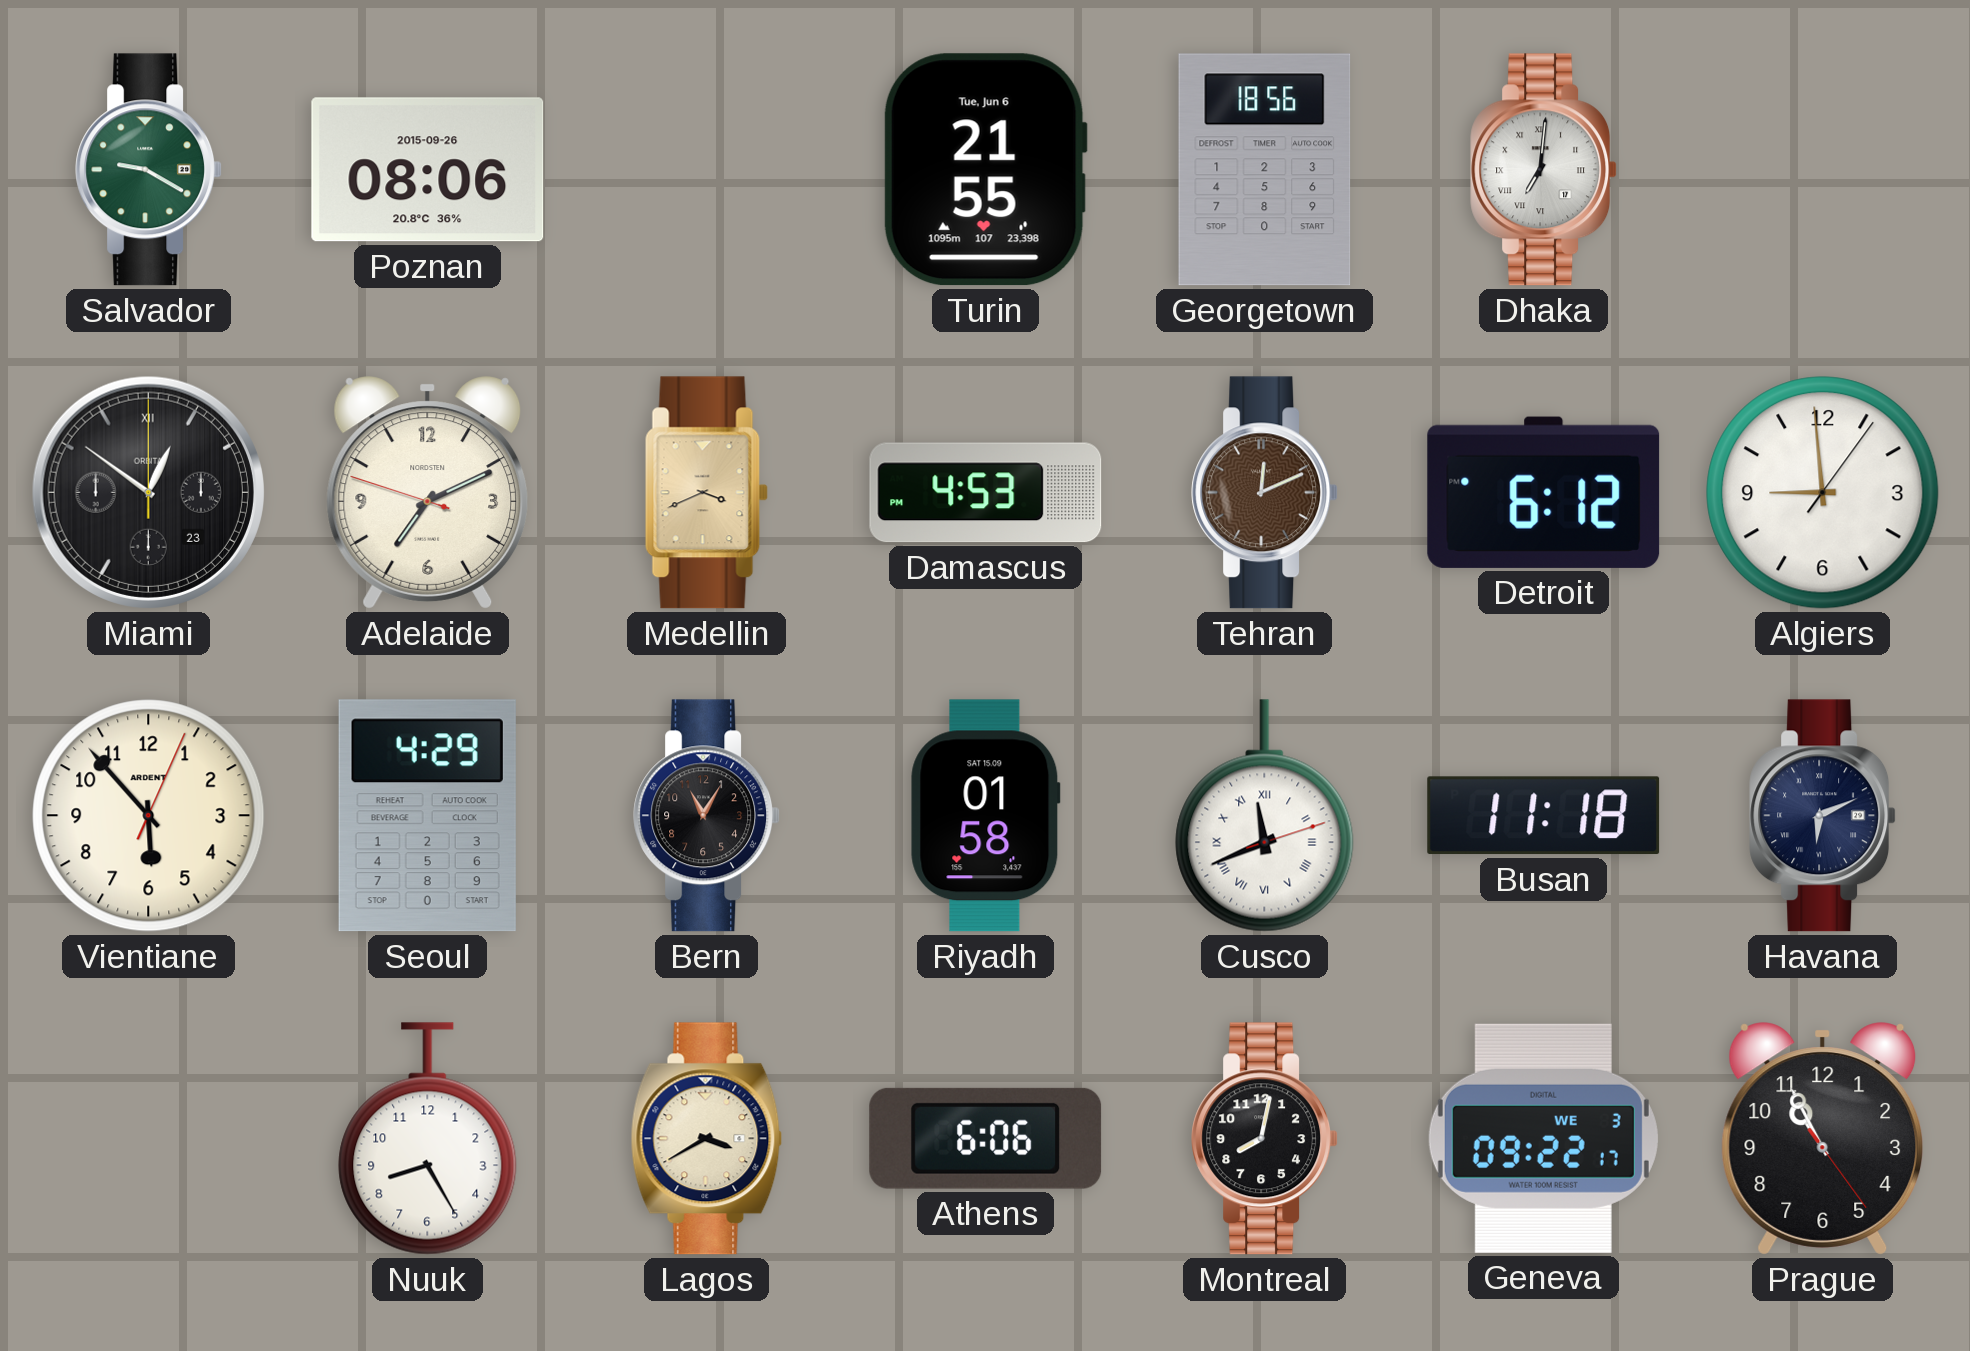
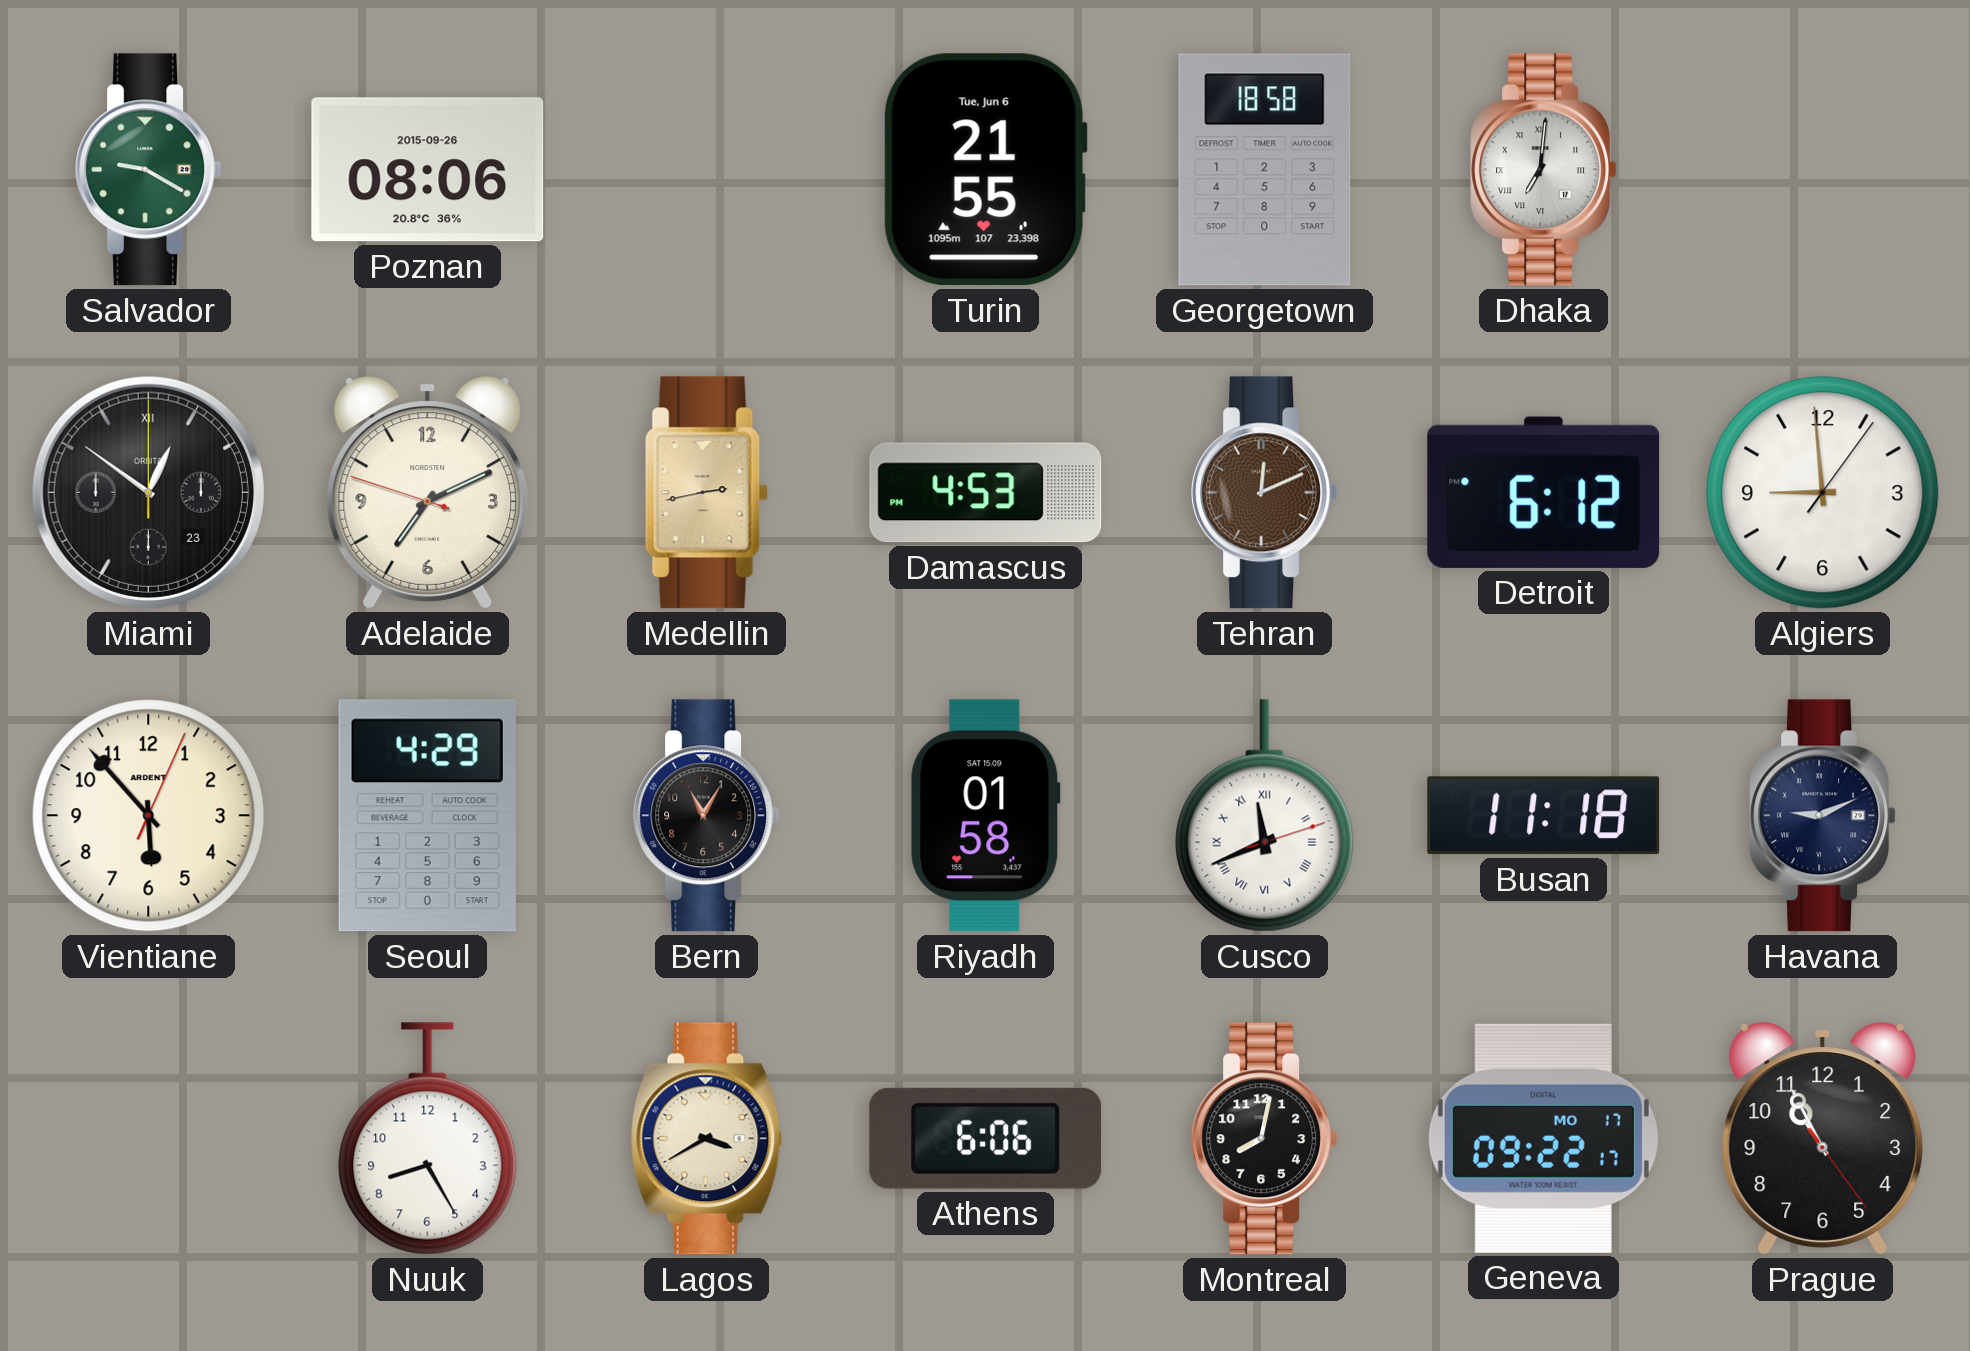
Georgetown: 18:56 -> 18:58 (1265, 170)
Medellin: 3:41 -> 2:43 (706, 493)
Havana: 6:11 -> 9:11 (1823, 816)
Geneva date: WE 3 -> MO 17 (1543, 1138)
